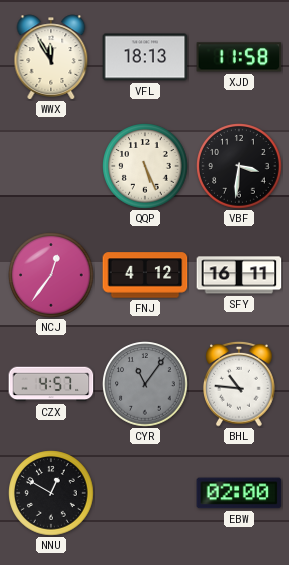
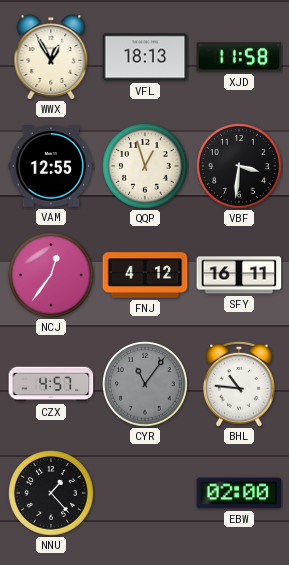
WWX: 11:55 -> 12:55 (51, 57)
VAM: none -> 12:55 (51, 166)
QQP: 5:26 -> 12:57 (145, 166)
NNU: 12:50 -> 1:23 (51, 493)
